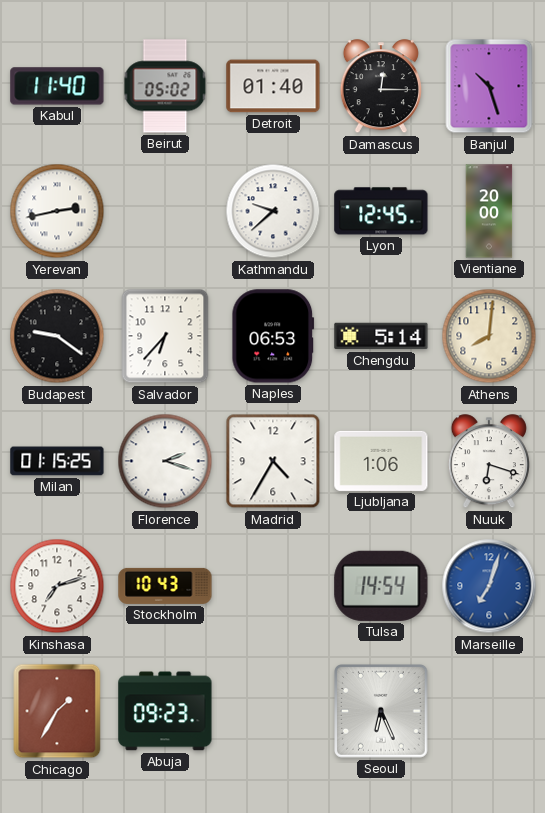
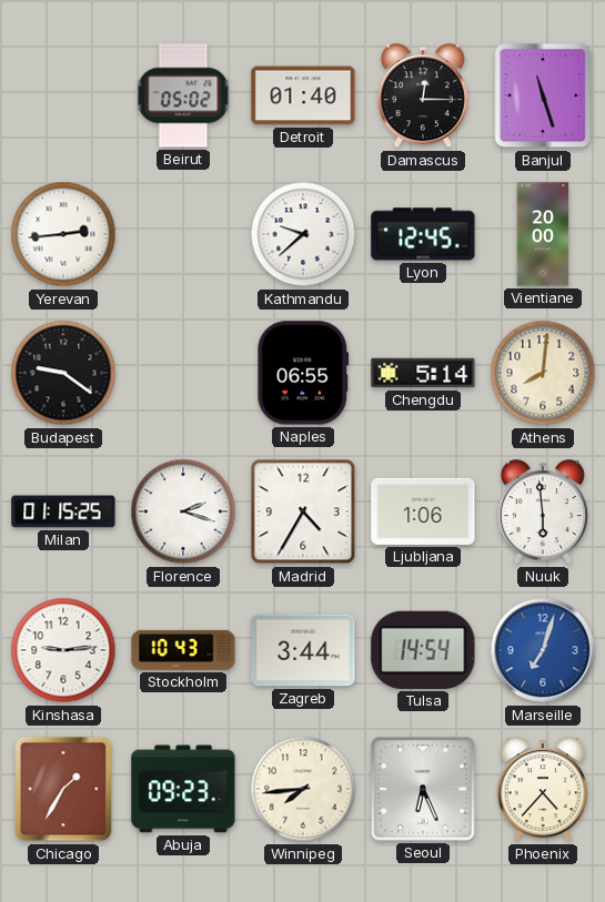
Kabul: 11:40 -> none (57, 86)
Banjul: 10:27 -> 11:27 (543, 95)
Yerevan: 2:43 -> 2:44 (63, 234)
Salvador: 6:37 -> none (165, 336)
Naples: 06:53 -> 06:55 (303, 373)
Nuuk: 6:18 -> 5:59 (543, 513)
Kinshasa: 7:12 -> 9:14 (63, 650)
Zagreb: none -> 3:44 (303, 650)
Winnipeg: none -> 7:44 (303, 789)
Phoenix: none -> 4:37 (543, 790)
